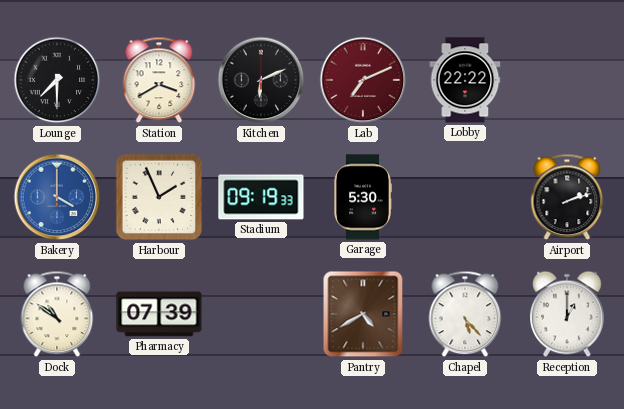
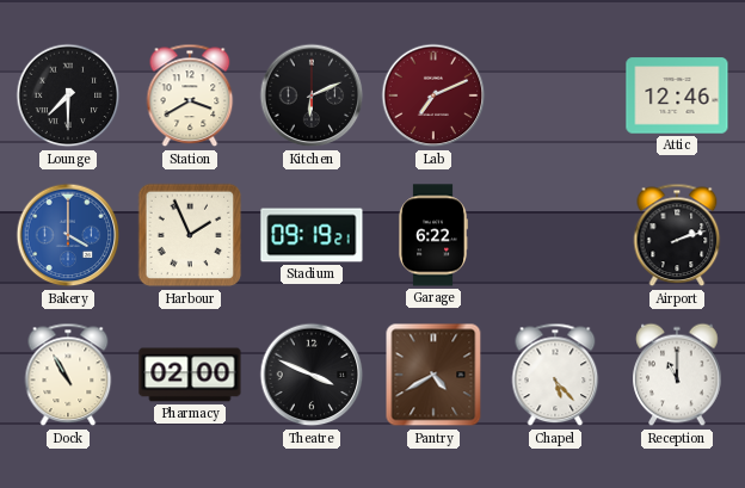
Lobby: 22:22 -> none (465, 80)
Attic: none -> 12:46 (677, 95)
Stadium: 09:19:33 -> 09:19:21 (312, 235)
Garage: 5:30 -> 6:22 (433, 235)
Dock: 10:51 -> 10:55 (68, 375)
Pharmacy: 07:39 -> 02:00 (190, 375)
Theatre: none -> 3:49 (312, 375)
Reception: 1:00 -> 11:00 (677, 375)
